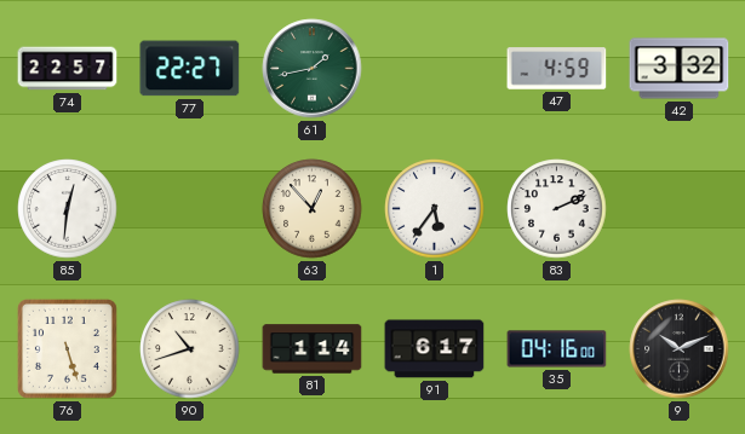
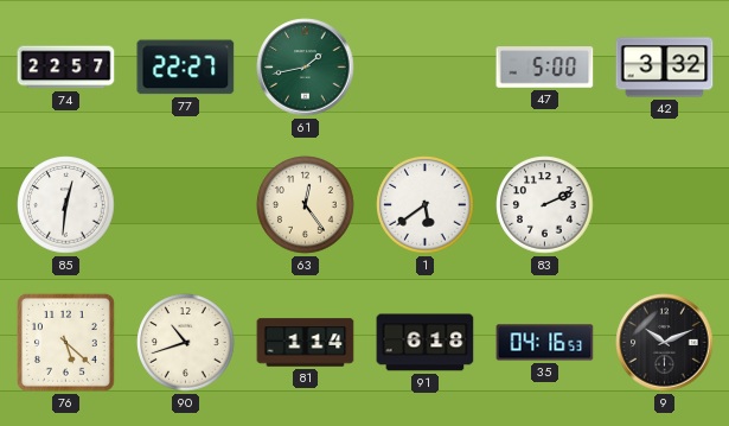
47: 4:59 -> 5:00 (545, 68)
63: 12:53 -> 12:24 (306, 205)
1: 5:36 -> 5:39 (426, 205)
76: 5:27 -> 5:22 (65, 342)
91: 6:17 -> 6:18 (426, 343)
35: 04:16:00 -> 04:16:53 (545, 343)
